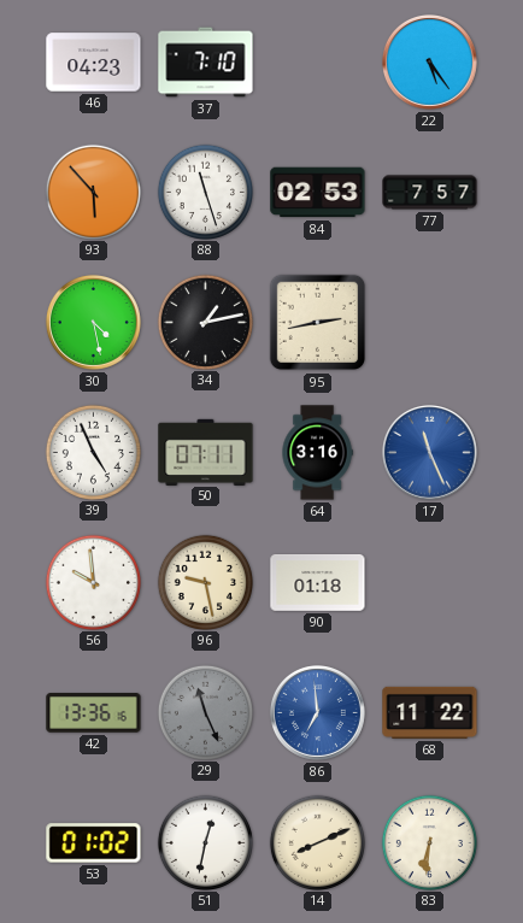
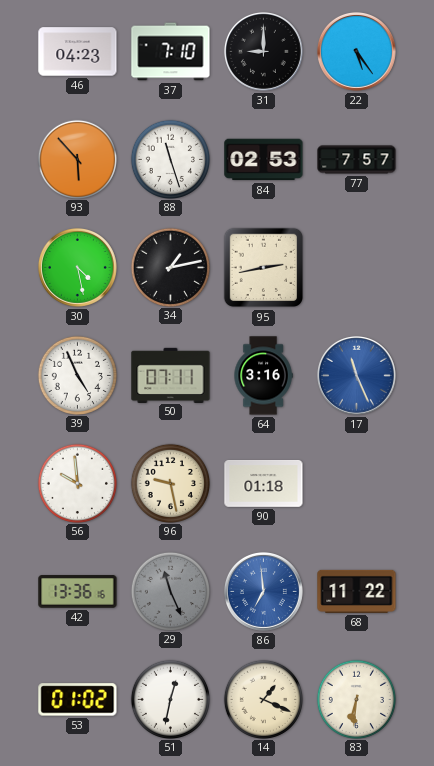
31: none -> 9:00 (263, 51)
14: 8:11 -> 1:19 (263, 699)
